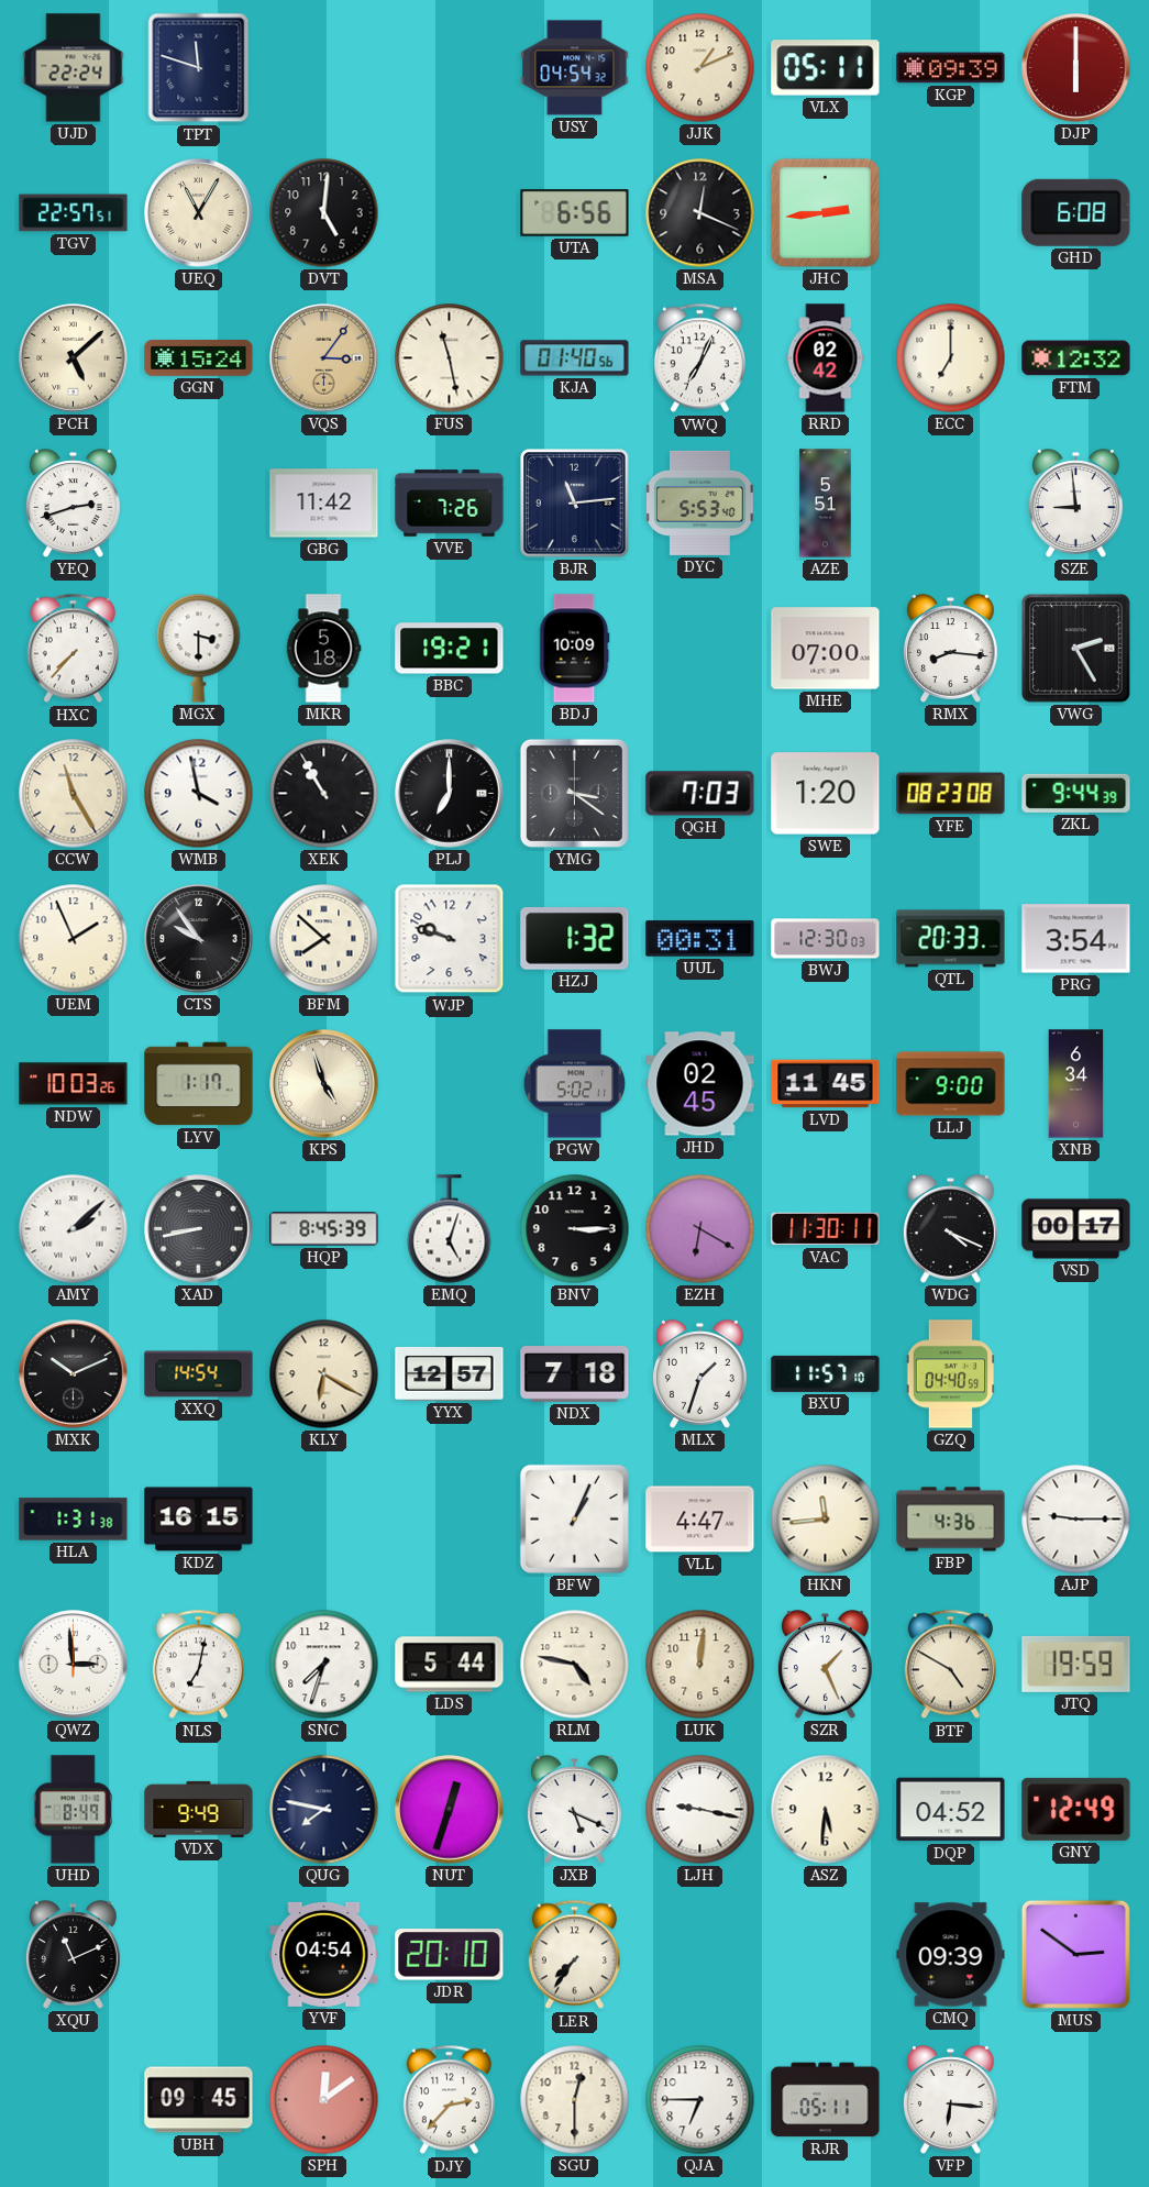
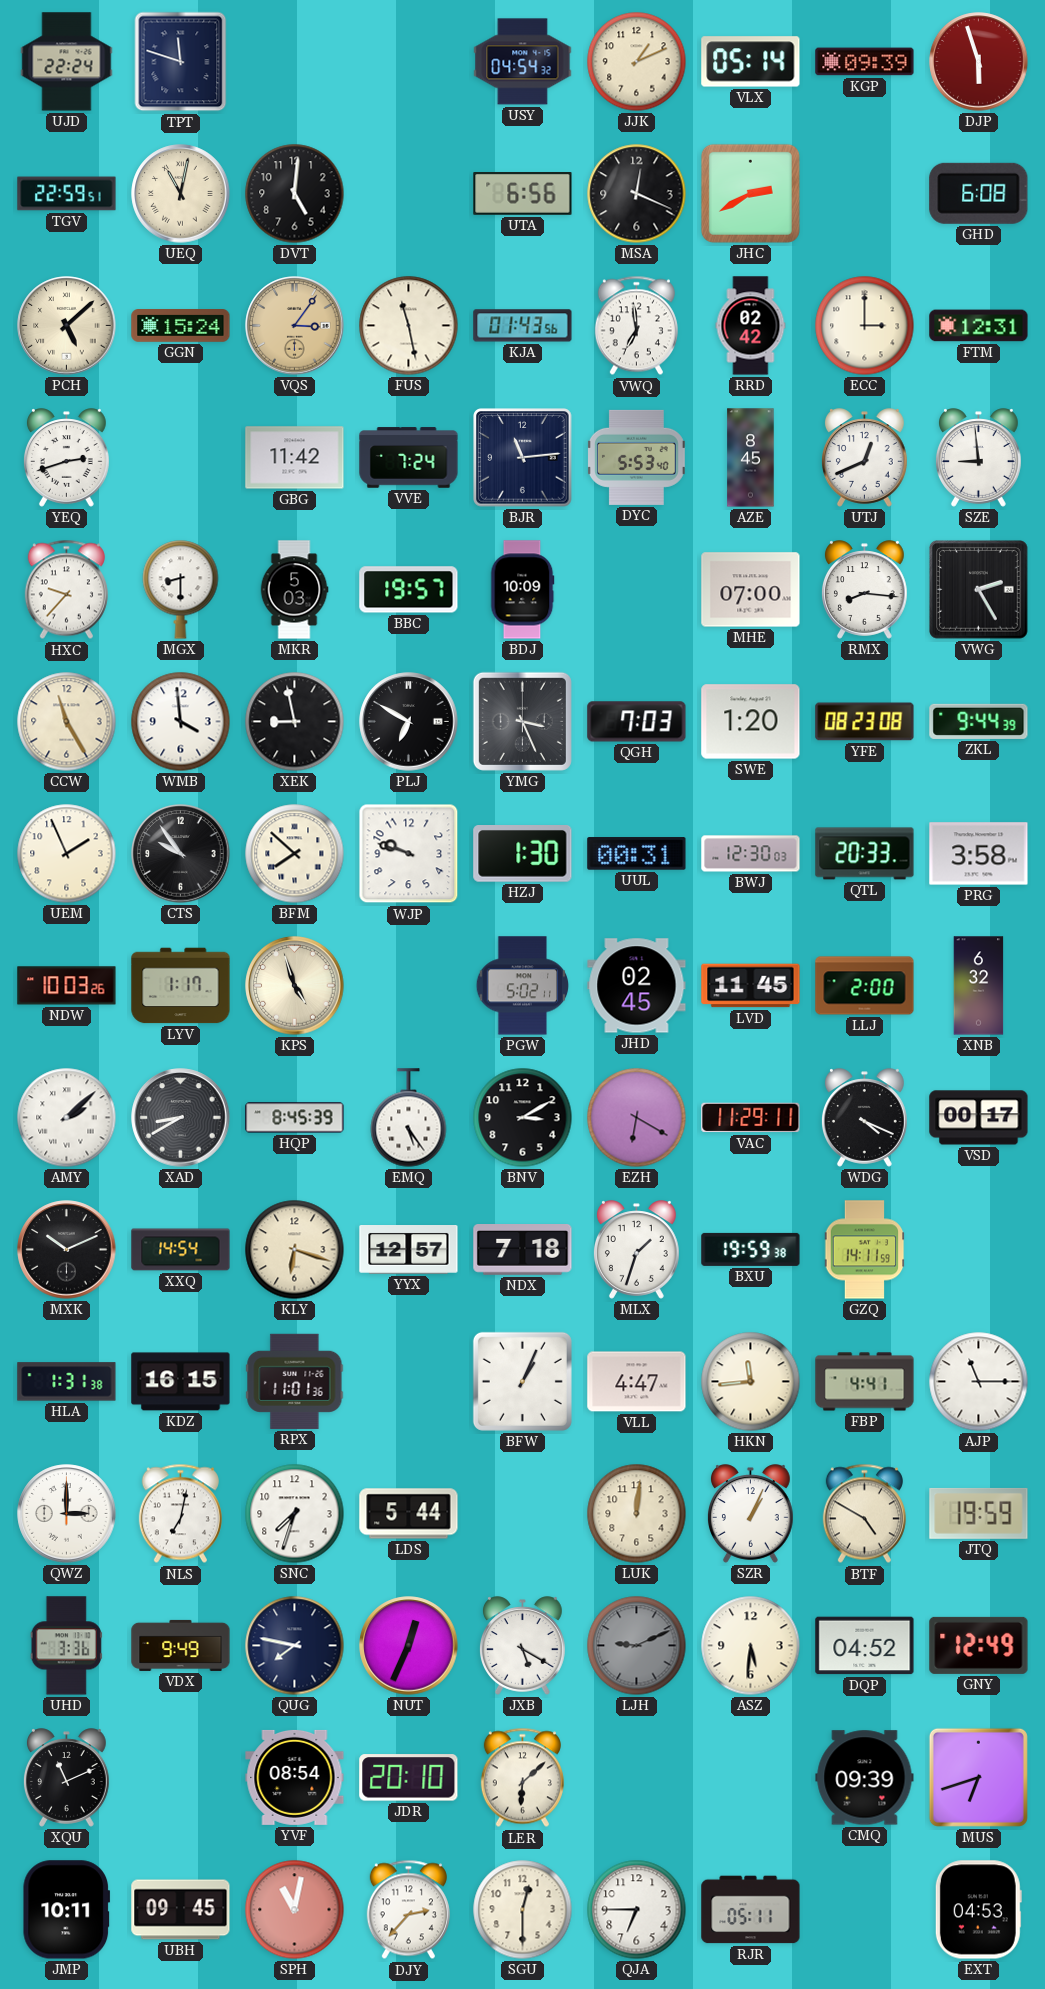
VLX: 05:11 -> 05:14 (751, 62)
DJP: 6:00 -> 5:57 (979, 62)
TGV: 22:57 -> 22:59 (67, 194)
UEQ: 11:05 -> 11:02 (181, 194)
JHC: 2:44 -> 2:40 (750, 193)
KJA: 01:40 -> 01:43 (523, 326)
VWQ: 7:04 -> 6:59 (636, 326)
ECC: 7:00 -> 3:00 (865, 326)
FTM: 12:32 -> 12:31 (979, 326)
VVE: 7:26 -> 7:24 (409, 458)
AZE: 5:51 -> 8:45 (751, 458)
UTJ: none -> 12:41 (864, 458)
HXC: 7:37 -> 9:37 (66, 590)
MGX: 3:30 -> 8:30 (181, 590)
MKR: 5:18 -> 5:03 (294, 590)
BBC: 19:21 -> 19:57 (409, 590)
WMB: 3:58 -> 3:59 (181, 722)
XEK: 10:55 -> 8:58 (295, 722)
PLJ: 7:00 -> 6:50 (409, 722)
YMG: 3:21 -> 3:26 (522, 721)
HZJ: 1:32 -> 1:30 (523, 854)
PRG: 3:54 -> 3:58 (979, 854)
LLJ: 9:00 -> 2:00 (865, 986)
XNB: 6:34 -> 6:32 (979, 986)
XAD: 8:43 -> 8:40 (181, 1118)
EMQ: 5:03 -> 5:24 (409, 1118)
BNV: 3:15 -> 3:10 (523, 1118)
VAC: 11:30 -> 11:29 (751, 1118)
KLY: 6:20 -> 6:18 (295, 1250)
BXU: 11:57 -> 19:59 (751, 1249)
GZQ: 04:40 -> 14:11 (865, 1250)
RPX: none -> 11:01 (295, 1381)
FBP: 4:36 -> 4:41 (865, 1382)
AJP: 9:15 -> 11:15 (979, 1382)
QWZ: 2:59 -> 3:00 (67, 1514)
RLM: 4:47 -> none (575, 1665)
SZR: 1:26 -> 1:04 (750, 1514)
UHD: 8:49 -> 3:36 (66, 1646)
NUT: 12:33 -> 12:34 (409, 1646)
JXB: 5:19 -> 5:20 (522, 1646)
LJH: 9:17 -> 9:11 (637, 1646)
LJH dial: white -> grey (637, 1646)
YVF: 04:54 -> 08:54 (295, 1777)
LER: 7:36 -> 6:08 (522, 1778)
MUS: 2:51 -> 6:42 (978, 1777)
JMP: none -> 10:11 (66, 1910)
SPH: 12:09 -> 11:02 (295, 1910)
VFP: 6:16 -> none (950, 2100)
EXT: none -> 04:53 (978, 1910)
